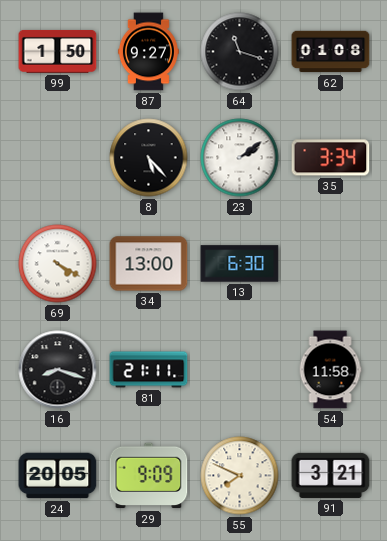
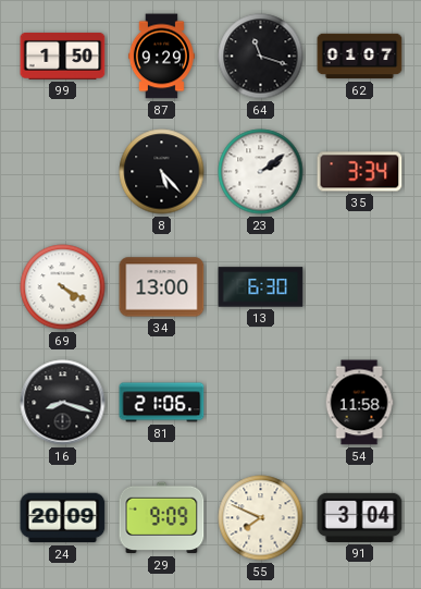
87: 9:27 -> 9:29 (161, 57)
62: 01:08 -> 01:07 (360, 57)
81: 21:11 -> 21:06 (162, 403)
24: 20:05 -> 20:09 (63, 518)
91: 3:21 -> 3:04 (360, 517)
